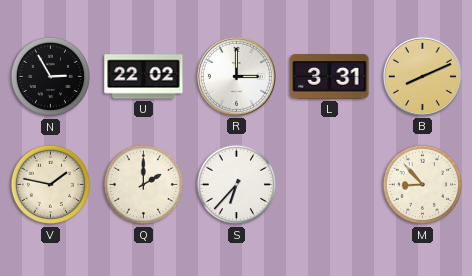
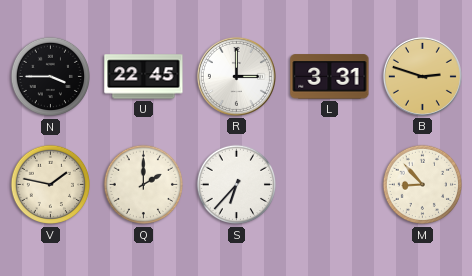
N: 2:55 -> 3:45 (51, 77)
U: 22:02 -> 22:45 (144, 77)
B: 8:11 -> 2:48 (422, 76)
